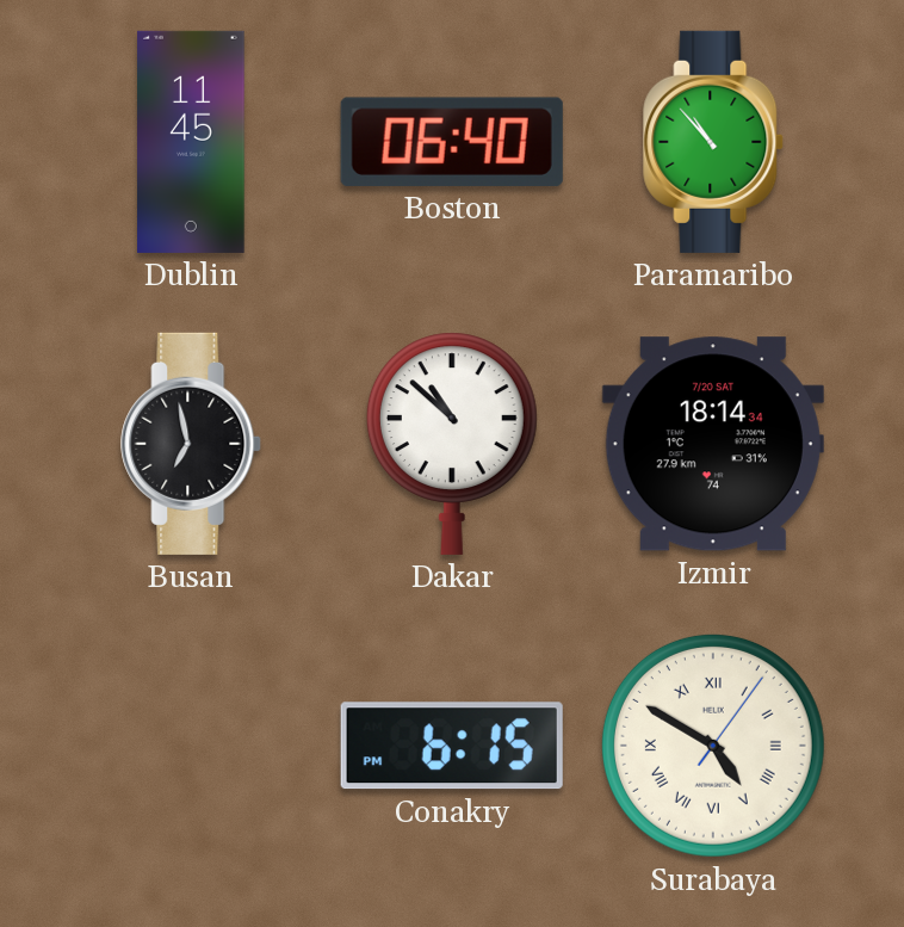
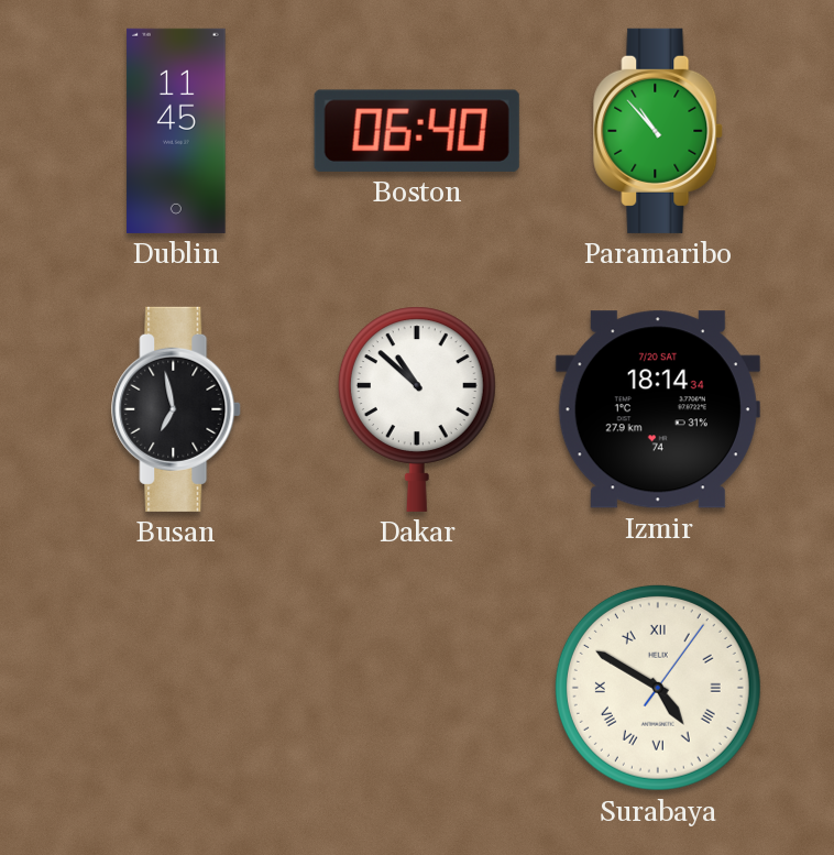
Conakry: 6:15 -> none (452, 746)
